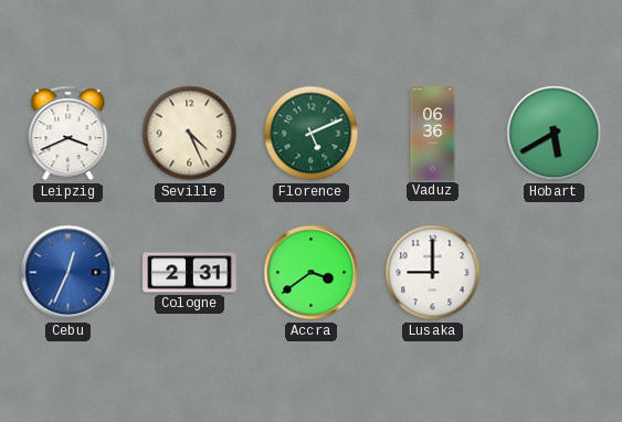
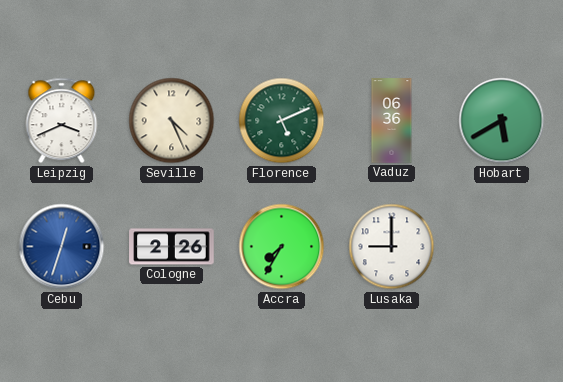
Cebu: 12:34 -> 12:33 (62, 247)
Cologne: 2:31 -> 2:26 (172, 247)
Accra: 3:39 -> 7:35 (282, 247)
